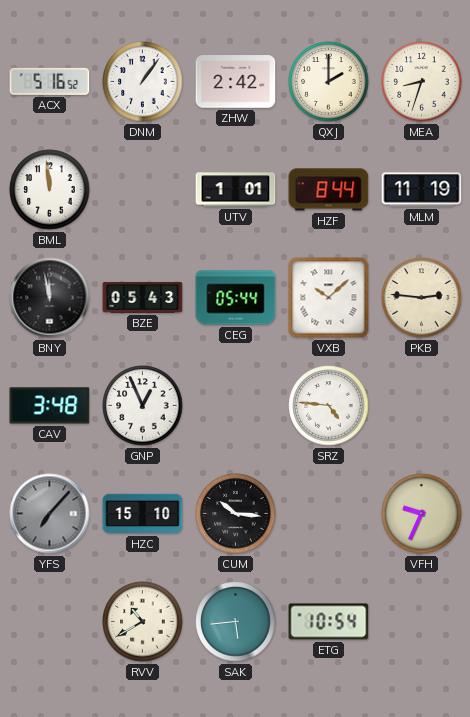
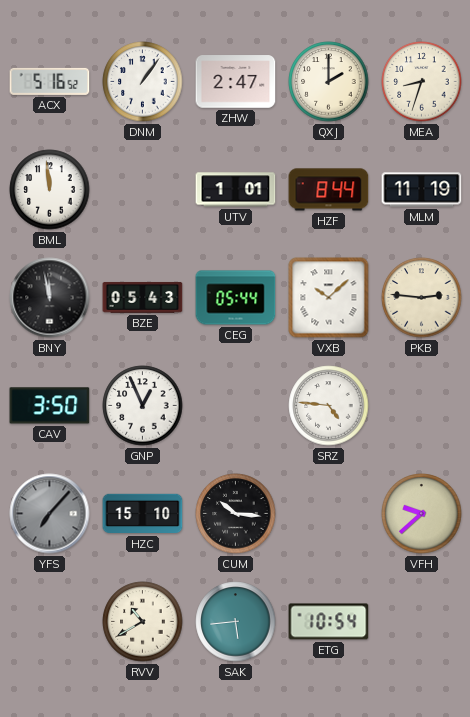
ZHW: 2:42 -> 2:47 (236, 82)
CAV: 3:48 -> 3:50 (50, 406)
VFH: 9:34 -> 9:38 (422, 514)
